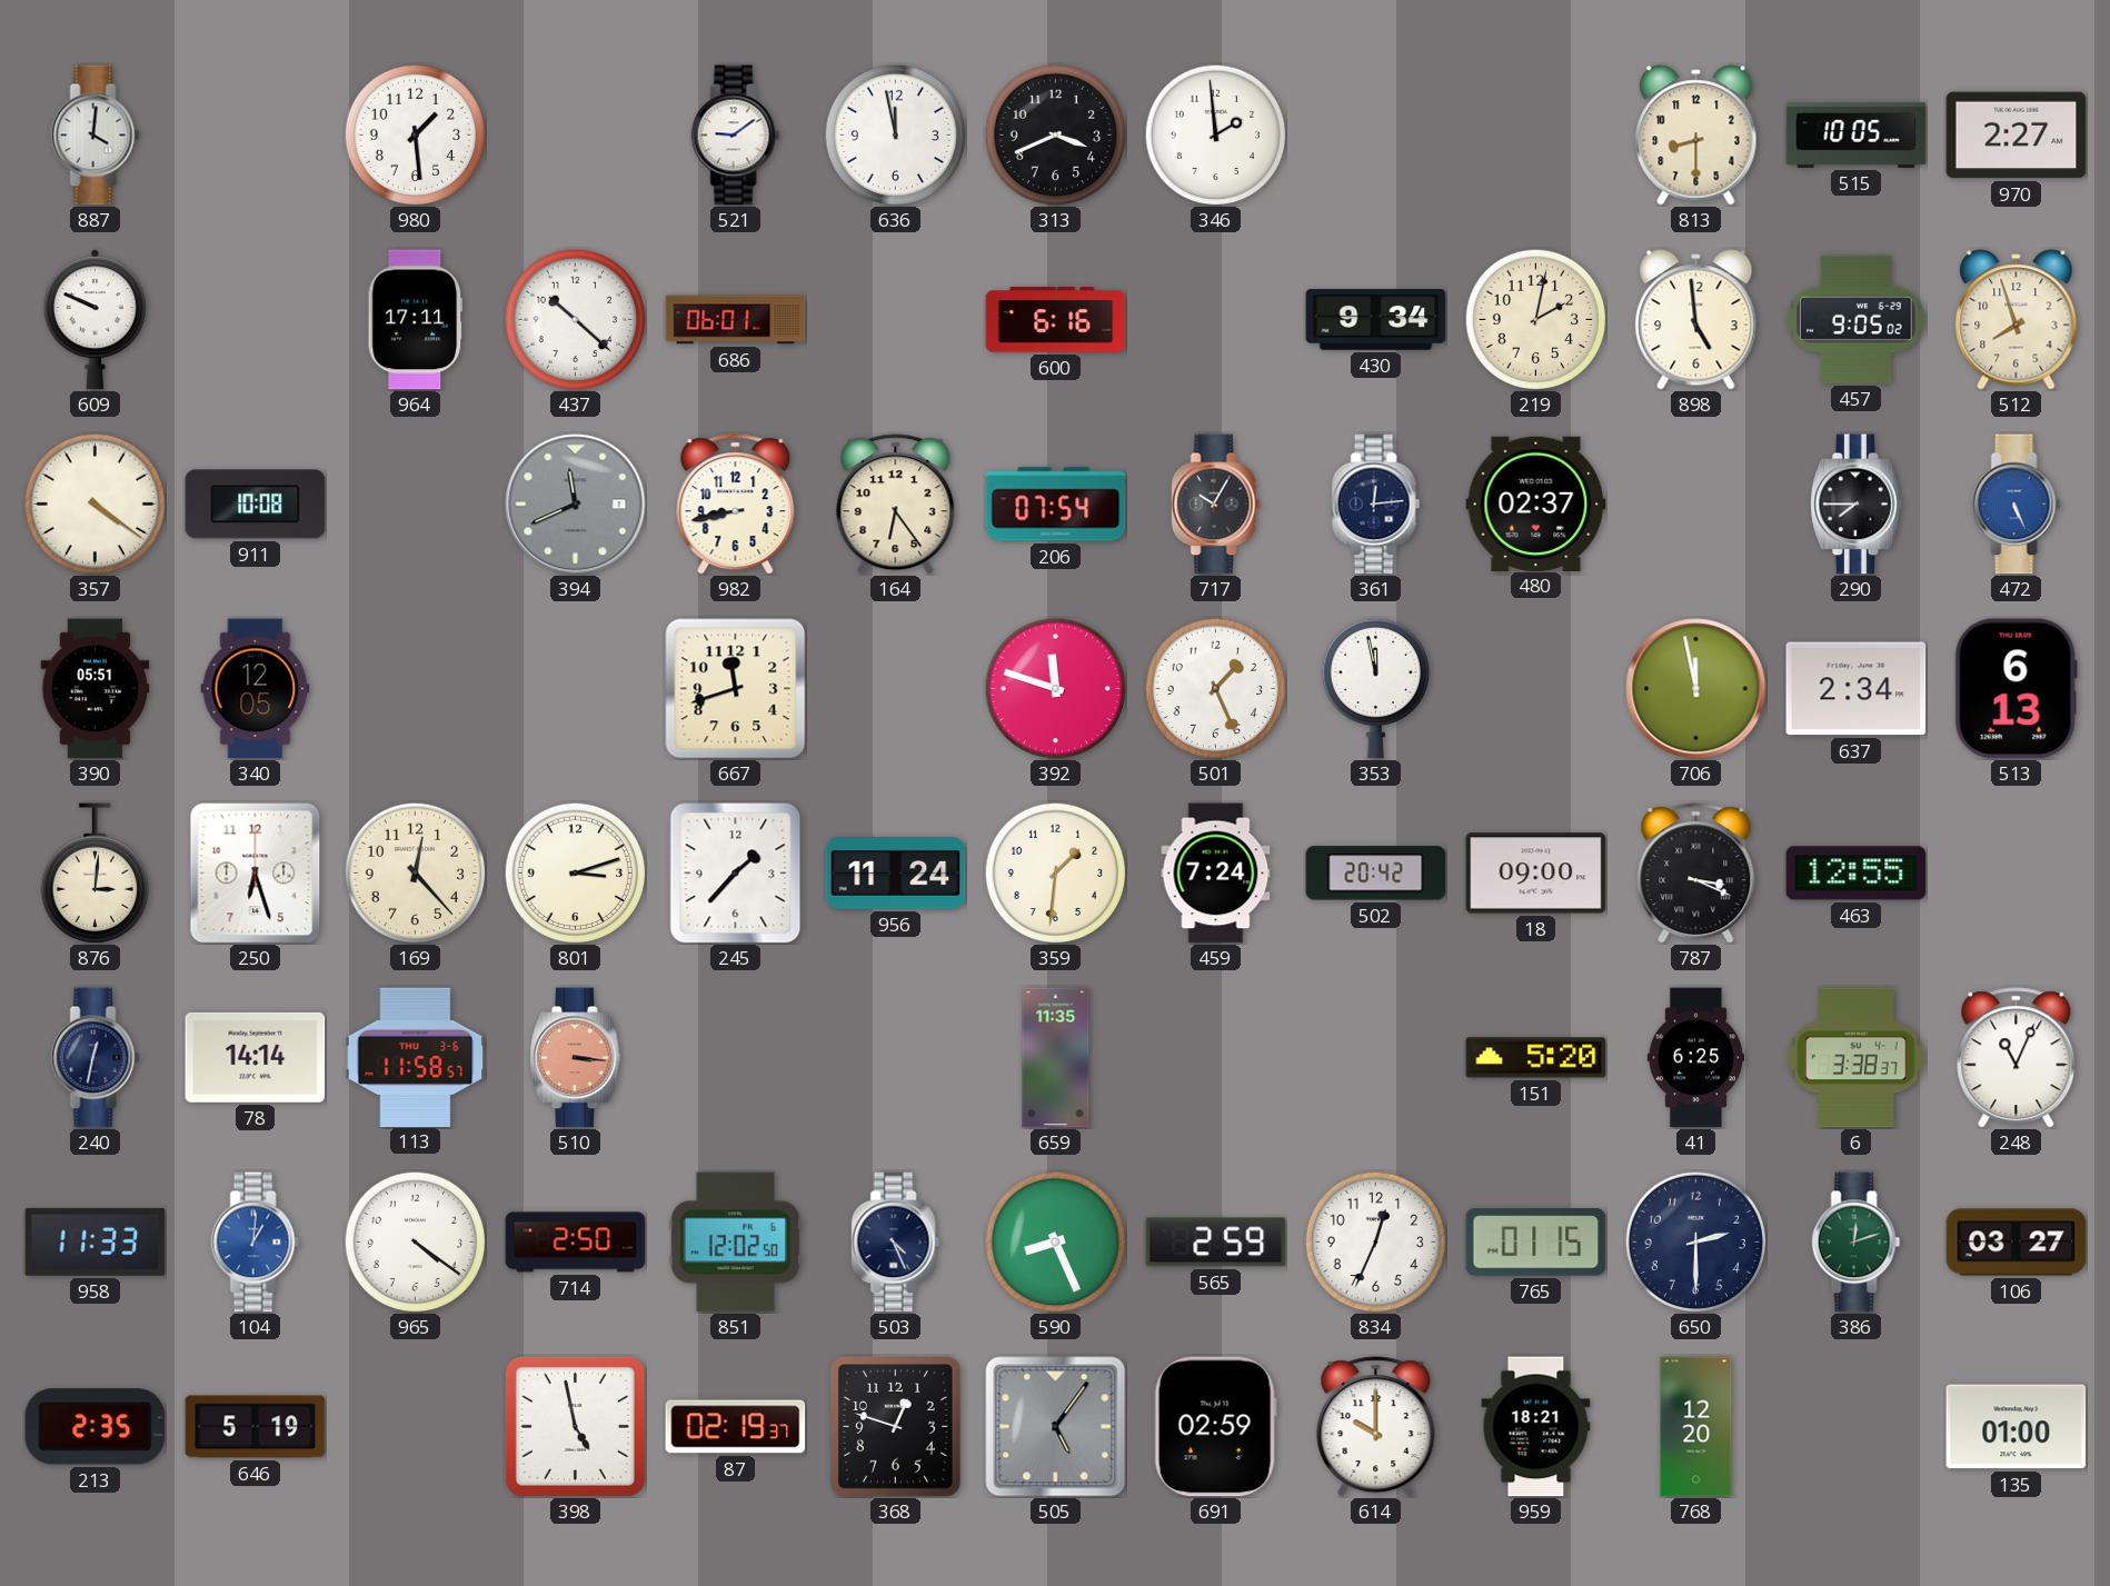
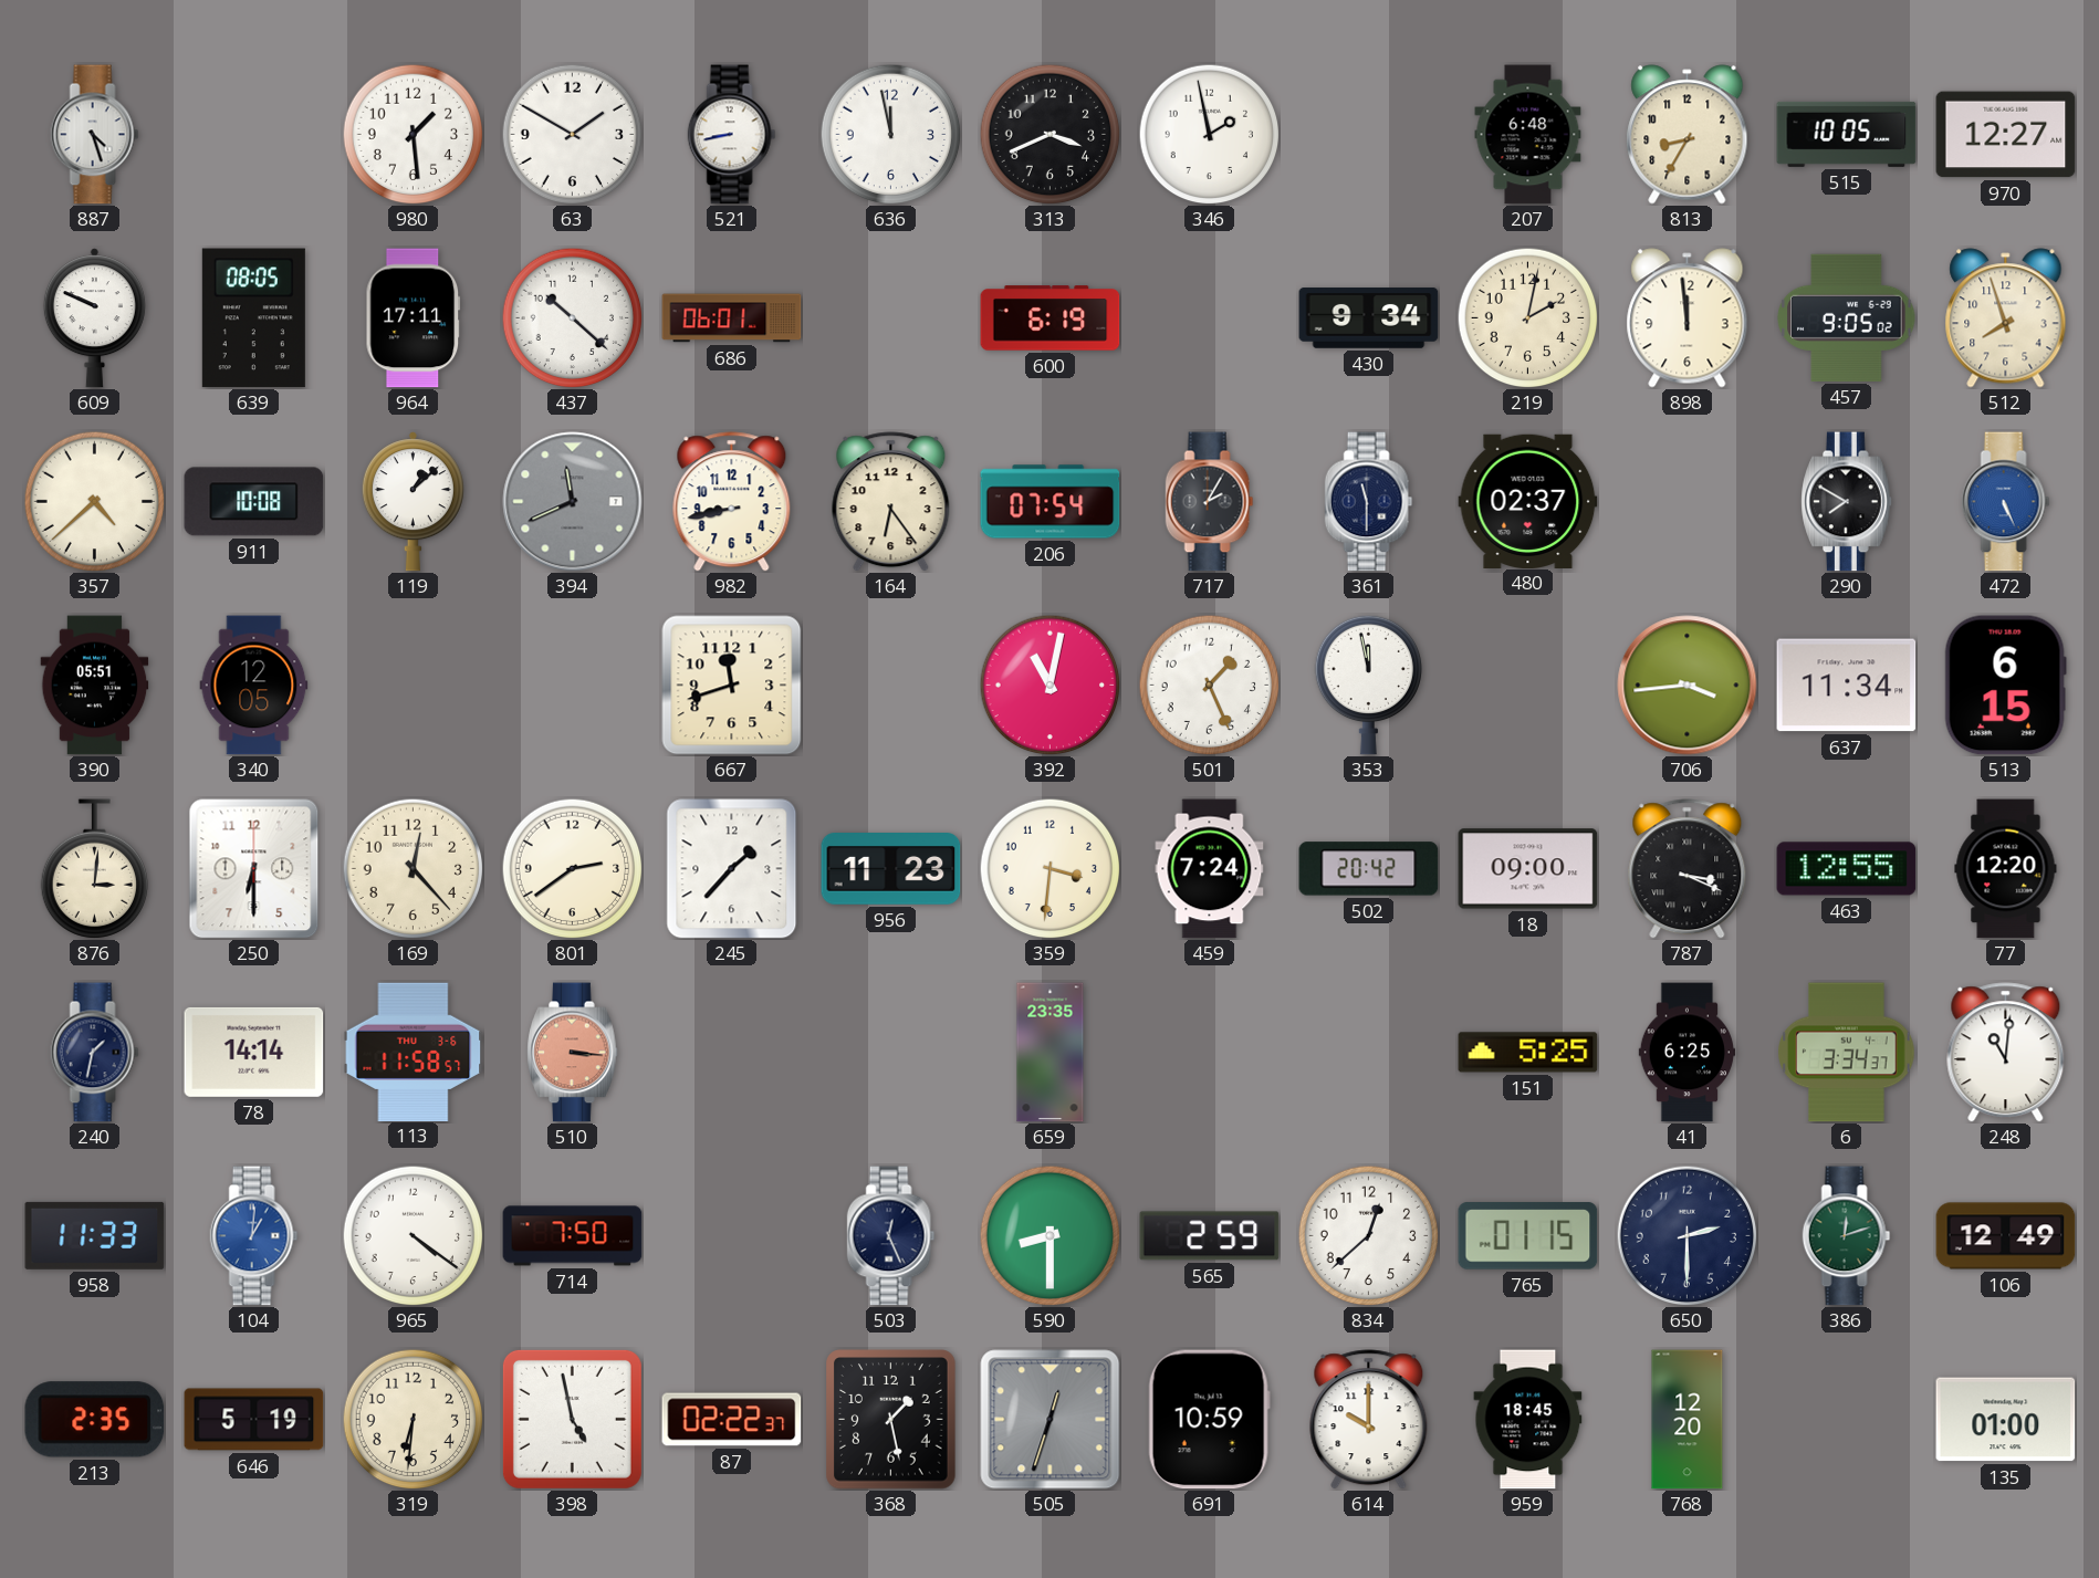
887: 4:01 -> 4:27 (95, 135)
63: none -> 1:50 (572, 134)
521: 9:09 -> 8:43 (732, 135)
346: 1:59 -> 1:58 (1209, 134)
207: none -> 6:48 (1528, 135)
813: 8:30 -> 8:35 (1688, 135)
970: 2:27 -> 12:27 (2006, 135)
639: none -> 08:05 (253, 318)
600: 6:16 -> 6:19 (1051, 318)
898: 4:59 -> 11:59 (1688, 318)
357: 4:21 -> 4:38 (94, 501)
119: none -> 1:08 (413, 502)
717: 10:05 -> 2:05 (1210, 502)
361: 12:14 -> 11:30 (1369, 502)
290: 7:45 -> 7:50 (1847, 502)
392: 11:48 -> 11:02 (1049, 685)
706: 11:58 -> 3:44 (1688, 686)
637: 2:34 -> 11:34 (1847, 686)
513: 6:13 -> 6:15 (2005, 686)
250: 6:27 -> 6:30 (254, 869)
801: 3:12 -> 2:39 (572, 868)
956: 11:24 -> 11:23 (891, 869)
359: 1:31 -> 3:31 (1049, 868)
77: none -> 12:20 (2006, 869)
240: 12:32 -> 1:32 (95, 1053)
659: 11:35 -> 23:35 (1051, 1053)
151: 5:20 -> 5:25 (1528, 1053)
6: 3:38 -> 3:34 (1847, 1053)
248: 11:04 -> 11:01 (2006, 1053)
714: 2:50 -> 7:50 (573, 1236)
851: 12:02 -> none (735, 1243)
503: 4:26 -> 12:26 (891, 1236)
590: 8:26 -> 8:30 (1049, 1235)
834: 12:34 -> 12:38 (1368, 1235)
106: 03:27 -> 12:49 (2006, 1236)
319: none -> 6:31 (413, 1419)
87: 02:19 -> 02:22 (732, 1420)
368: 12:48 -> 1:28 (891, 1420)
505: 5:06 -> 12:33 (1051, 1420)
691: 02:59 -> 10:59 (1209, 1420)
959: 18:21 -> 18:45 (1528, 1420)
